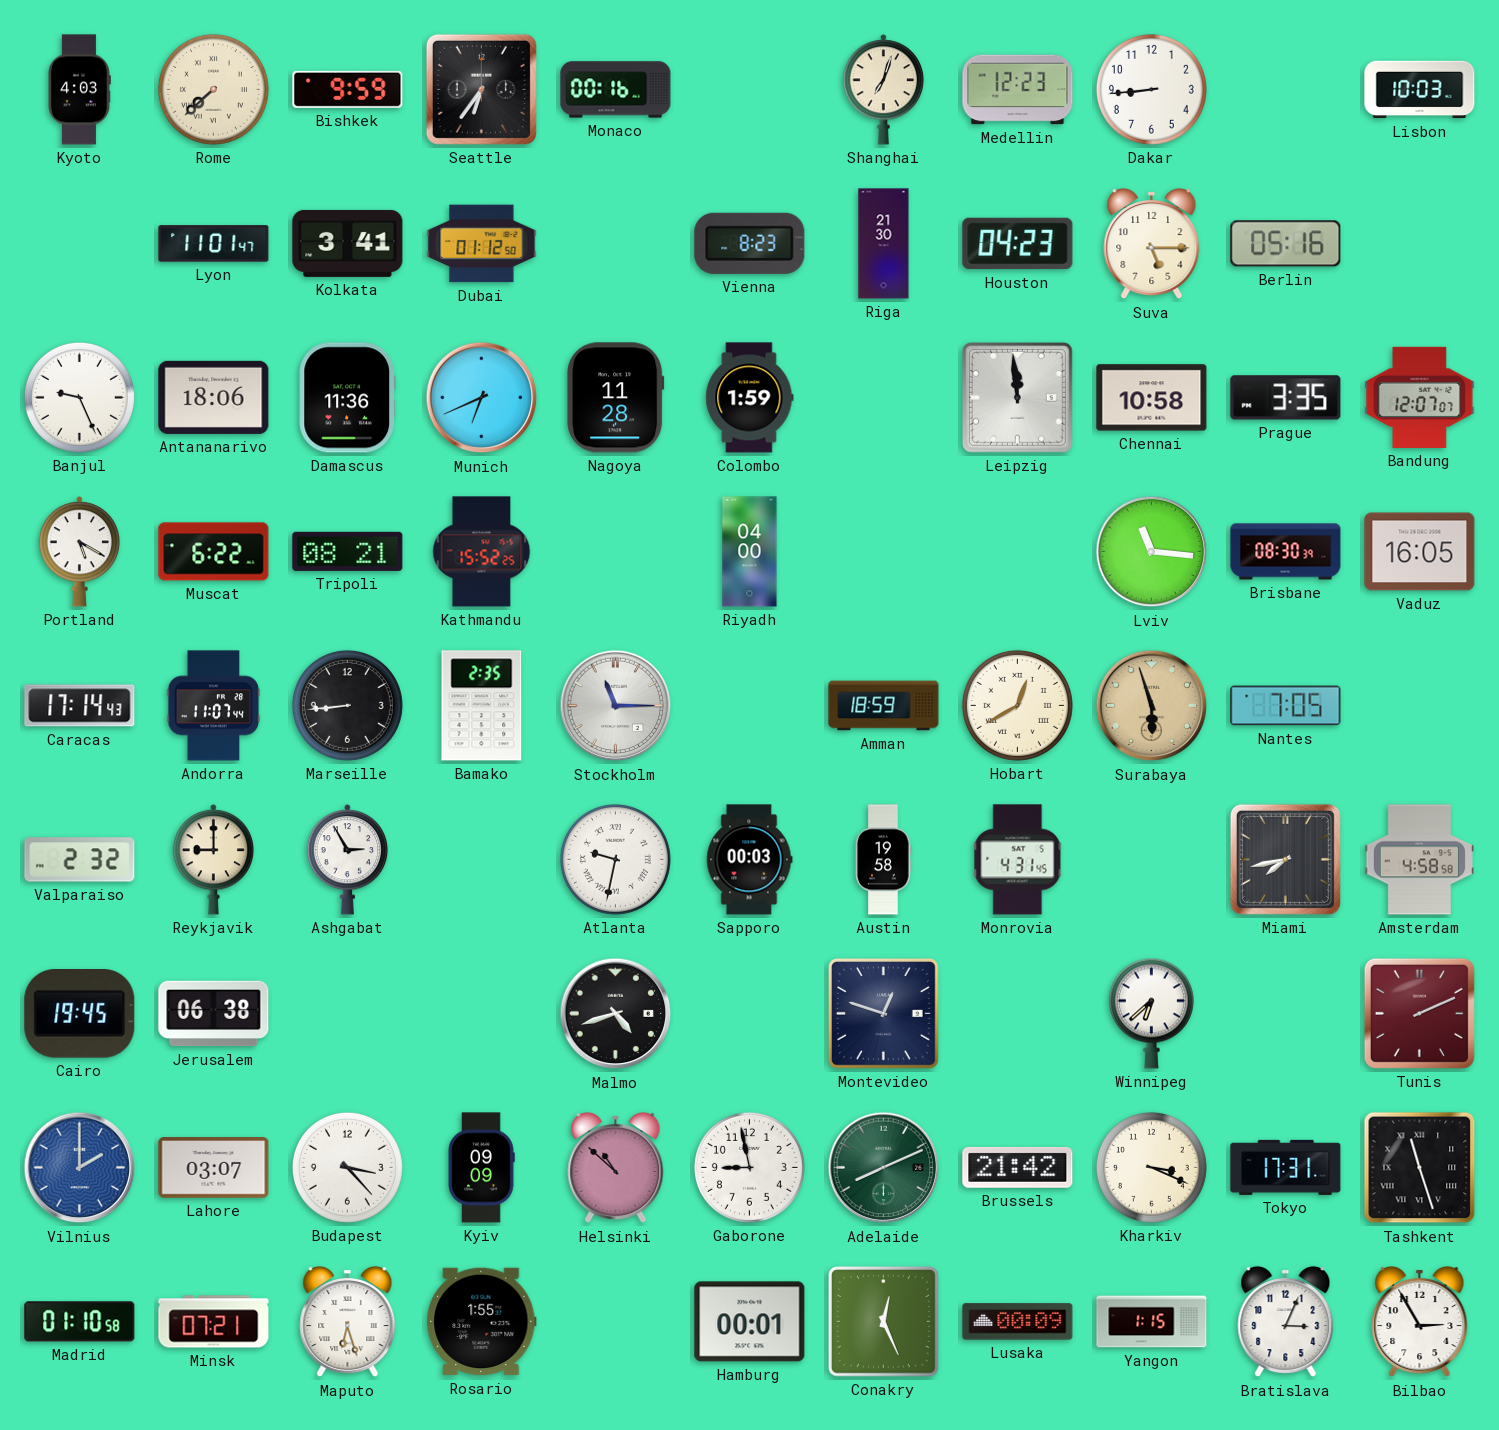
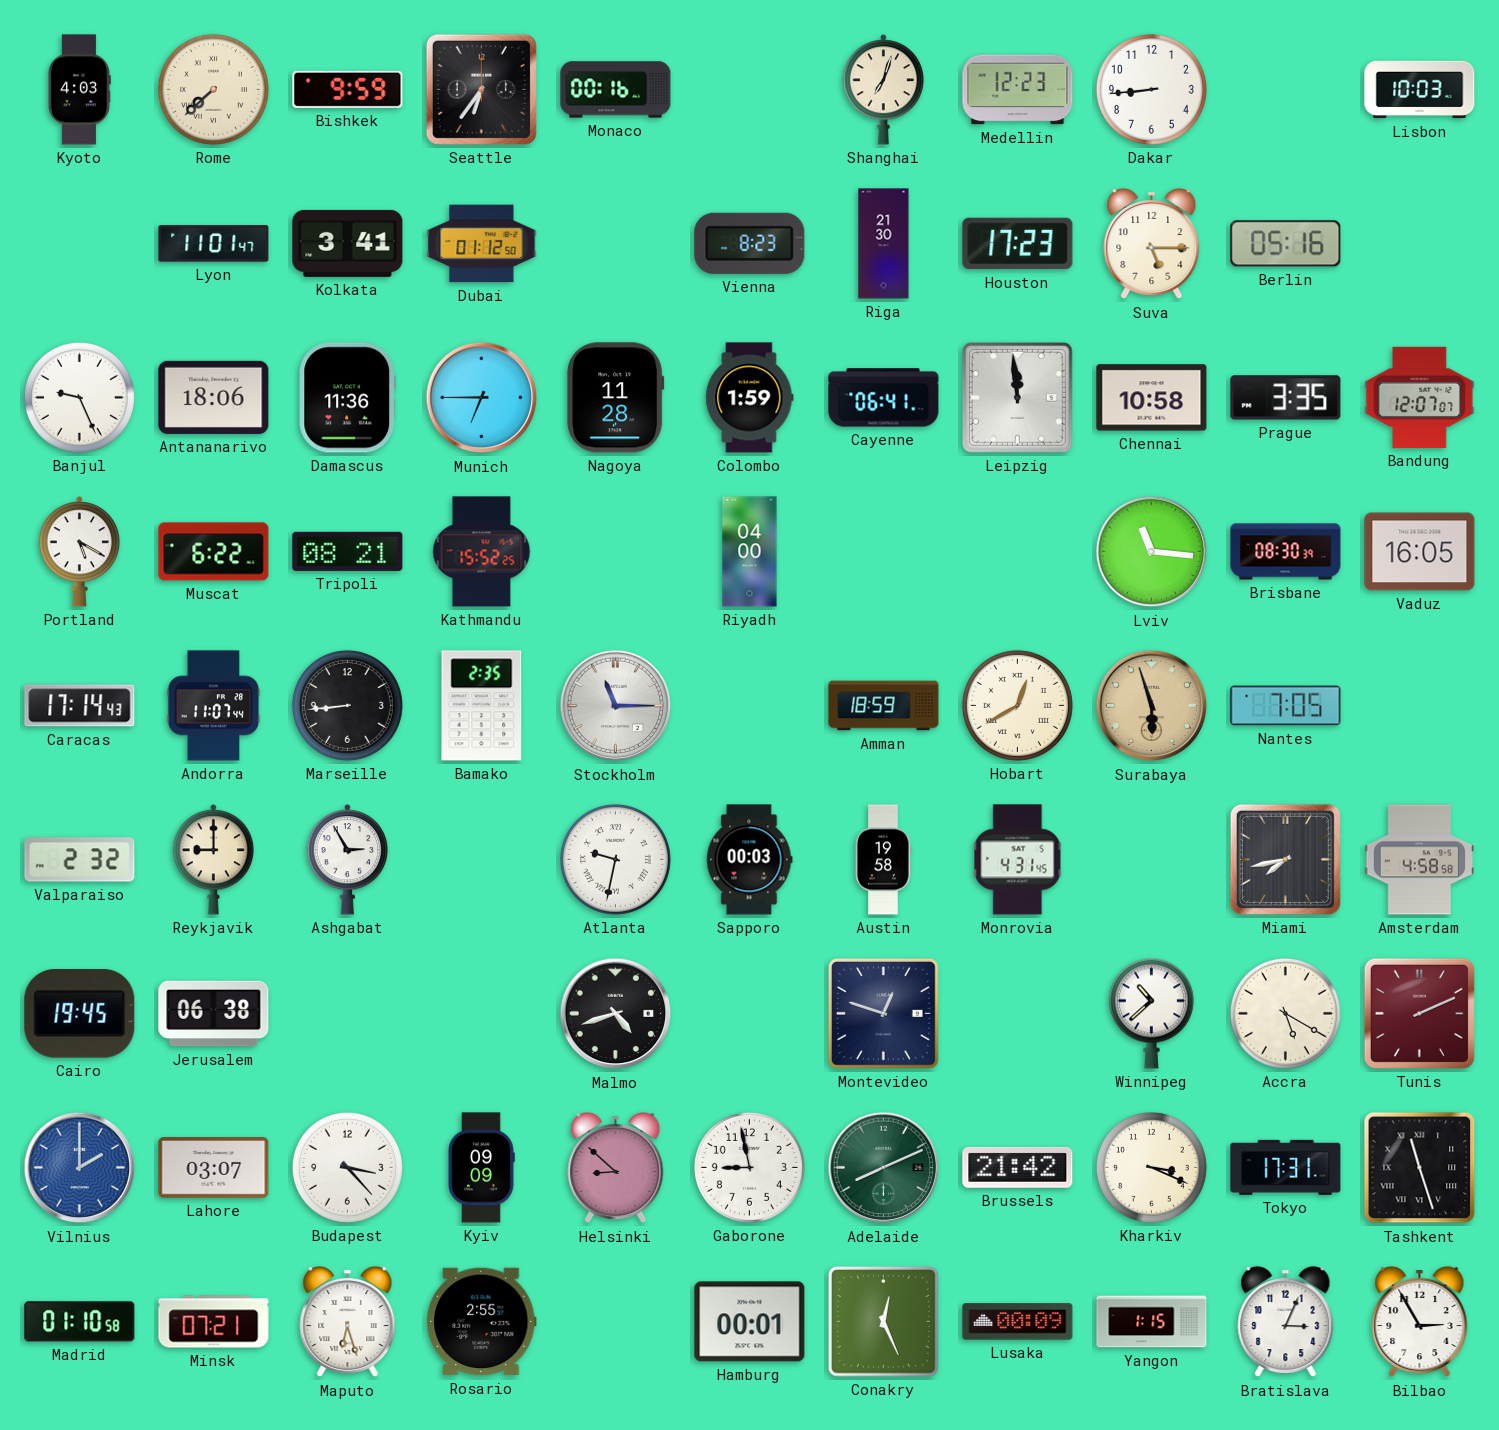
Houston: 04:23 -> 17:23 (1018, 244)
Munich: 6:41 -> 6:45 (482, 398)
Cayenne: none -> 06:41 (884, 398)
Winnipeg: 6:38 -> 10:38 (1151, 1013)
Accra: none -> 5:20 (1285, 1013)
Helsinki: 10:52 -> 8:52 (616, 1168)
Rosario: 1:55 -> 2:55 (482, 1322)
